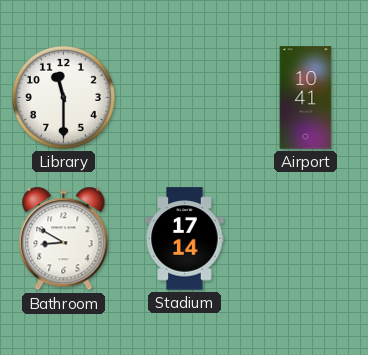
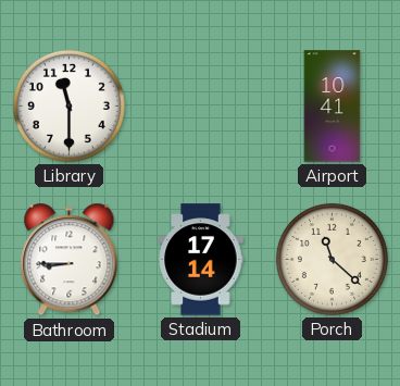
Bathroom: 8:50 -> 8:45 (70, 260)
Porch: none -> 11:22 (332, 259)
